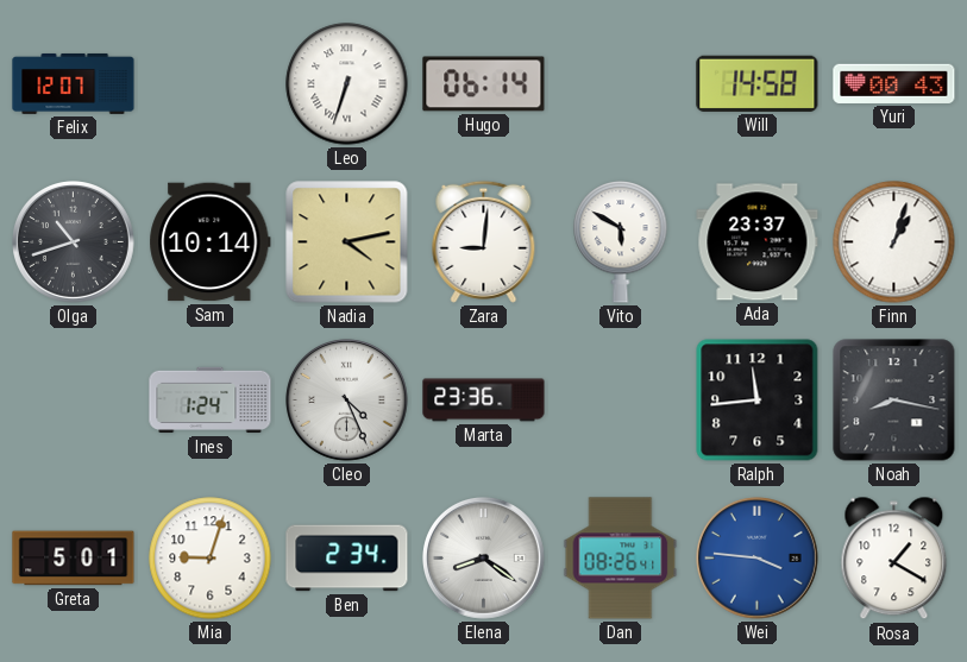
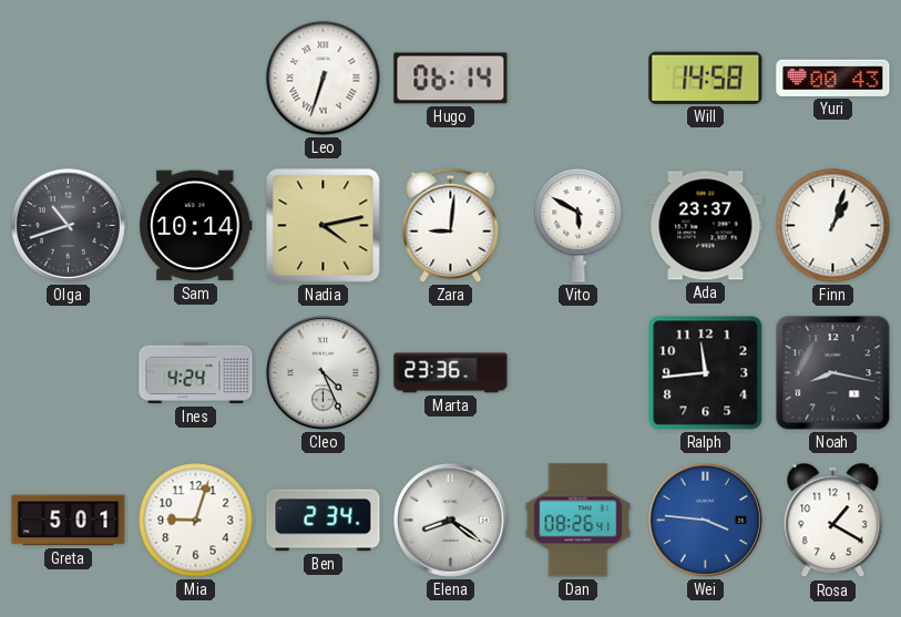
Felix: 12:07 -> none (74, 83)
Ines: 1:24 -> 4:24 (196, 373)
